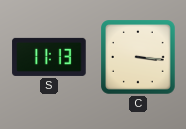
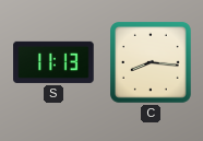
C: 3:16 -> 8:16 (152, 63)
